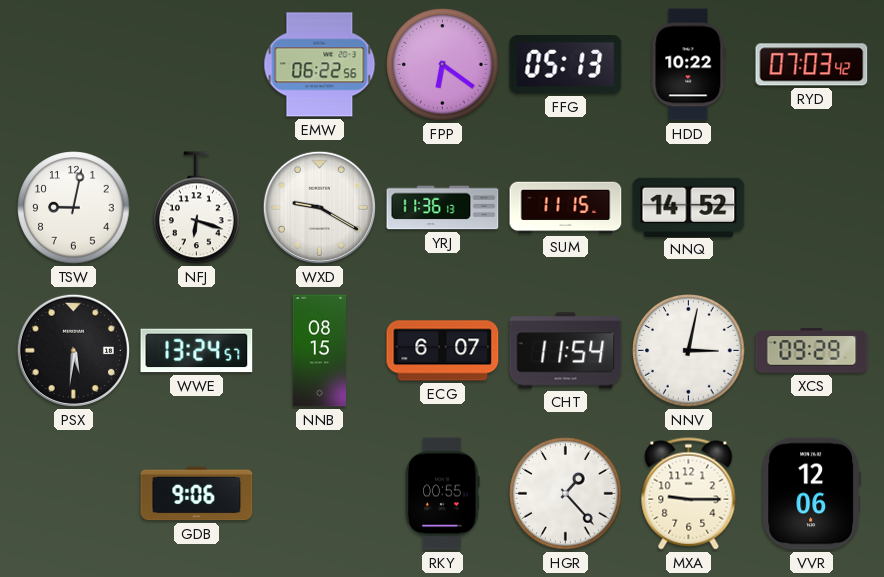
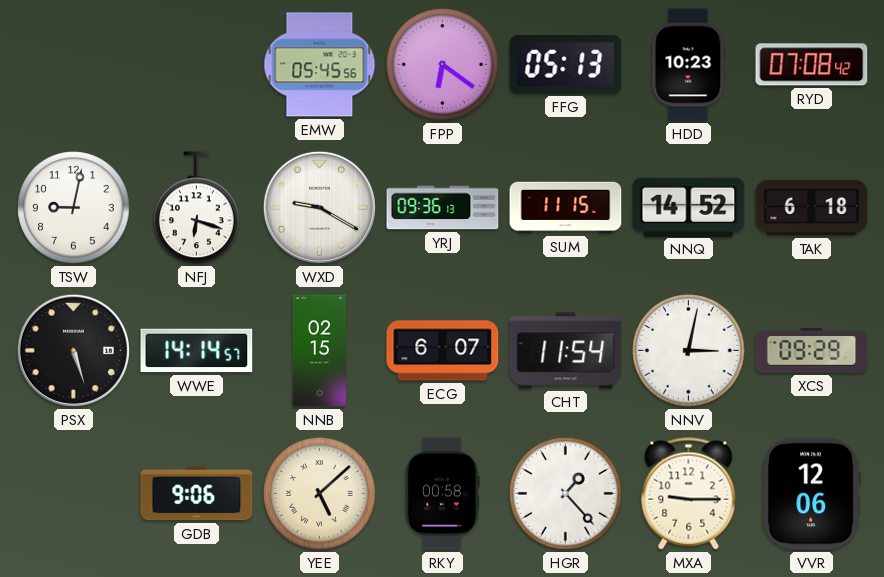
EMW: 06:22 -> 05:45 (320, 65)
HDD: 10:22 -> 10:23 (689, 65)
RYD: 07:03 -> 07:08 (812, 65)
YRJ: 11:36 -> 09:36 (443, 208)
TAK: none -> 6:18 (812, 208)
PSX: 5:31 -> 5:27 (73, 350)
WWE: 13:24 -> 14:14 (197, 351)
NNB: 08:15 -> 02:15 (319, 351)
YEE: none -> 5:08 (320, 494)
RKY: 00:55 -> 00:58 (443, 494)
